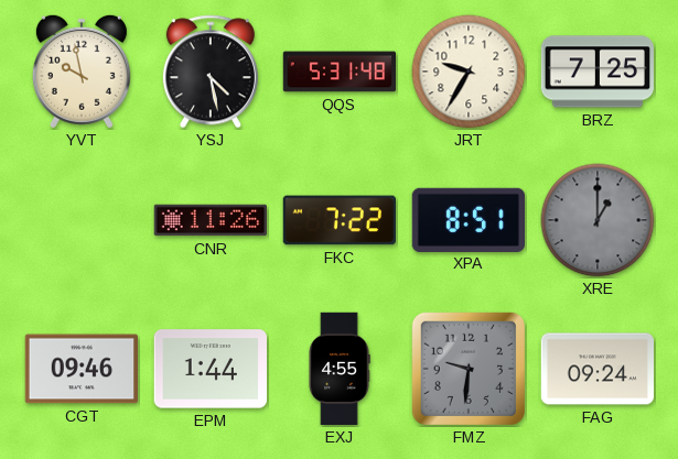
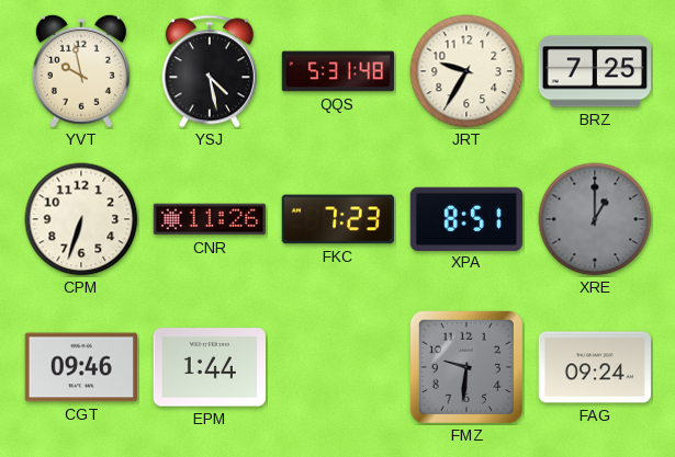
CPM: none -> 6:33 (81, 219)
FKC: 7:22 -> 7:23 (337, 219)
EXJ: 4:55 -> none (340, 369)
